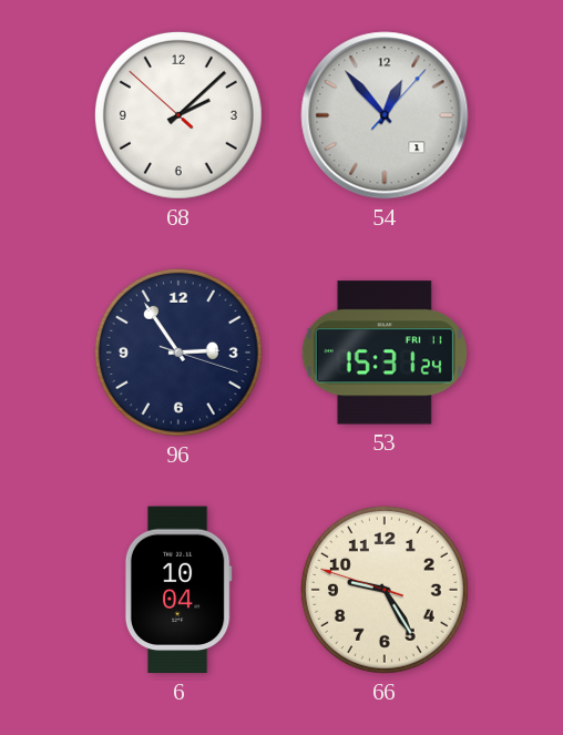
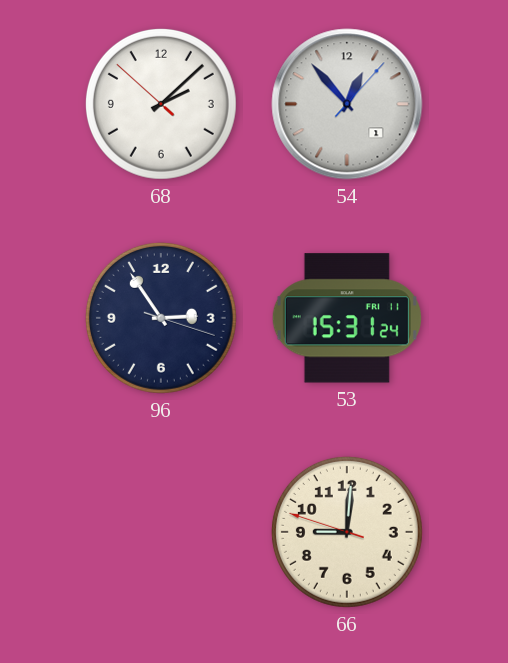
6: 10:04 -> none (178, 590)
66: 9:24 -> 9:00 (347, 532)
